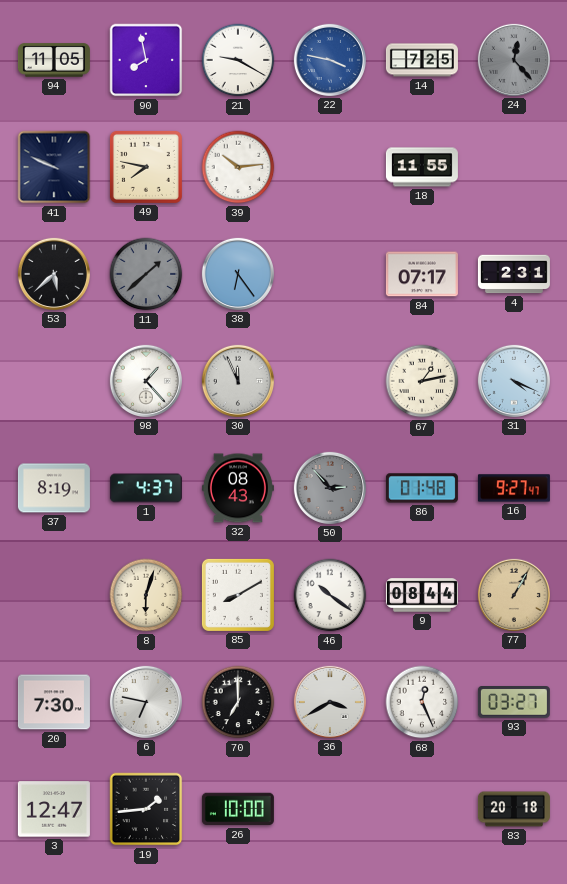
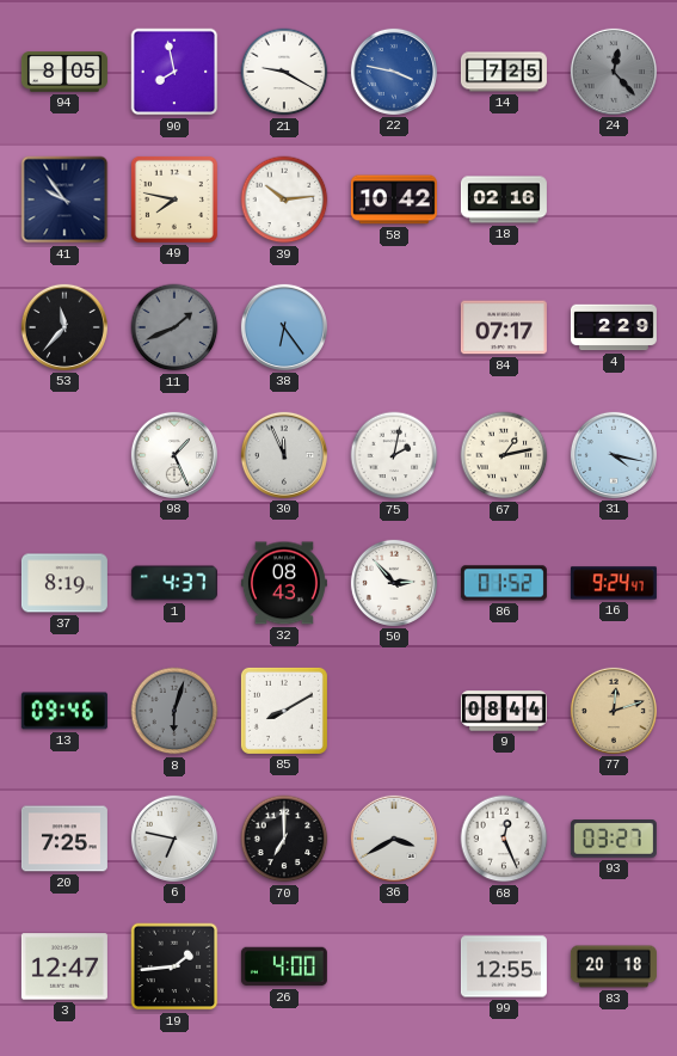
94: 11:05 -> 8:05 (64, 72)
41: 9:49 -> 9:54 (64, 199)
58: none -> 10:42 (394, 199)
18: 11:55 -> 02:16 (504, 199)
53: 5:38 -> 11:37 (64, 327)
11: 1:38 -> 1:41 (174, 327)
4: 2:31 -> 2:29 (614, 327)
98: 1:23 -> 1:26 (174, 455)
75: none -> 2:02 (394, 455)
31: 4:19 -> 4:17 (614, 455)
50 dial: grey -> white (394, 583)
86: 01:48 -> 01:52 (504, 583)
16: 9:27 -> 9:24 (614, 583)
13: none -> 09:46 (64, 711)
8 dial: cream -> grey (174, 711)
46: 10:21 -> none (330, 595)
77: 1:05 -> 12:12 (614, 711)
20: 7:30 -> 7:25 (64, 839)
26: 10:00 -> 4:00 (284, 966)
99: none -> 12:55 (504, 966)
